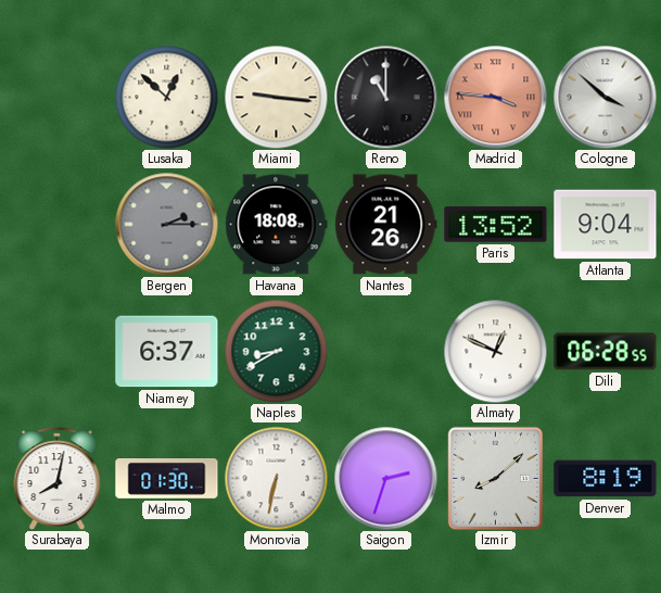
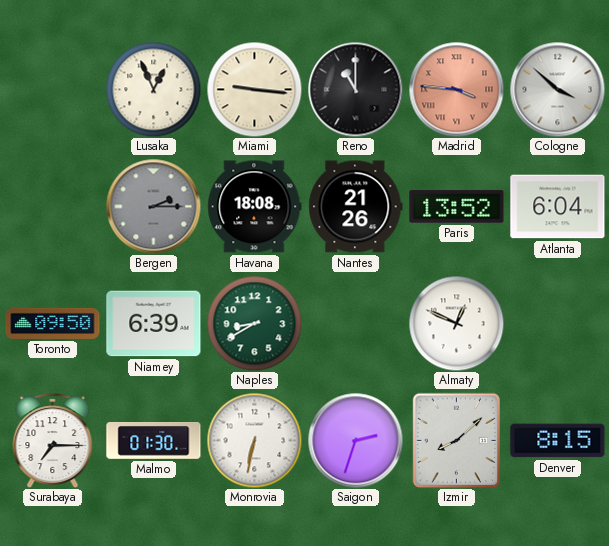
Lusaka: 12:52 -> 12:56 (153, 89)
Atlanta: 9:04 -> 6:04 (558, 207)
Toronto: none -> 09:50 (53, 323)
Niamey: 6:37 -> 6:39 (154, 324)
Dili: 06:28 -> none (606, 352)
Surabaya: 8:02 -> 7:15 (53, 440)
Denver: 8:19 -> 8:15 (558, 441)
